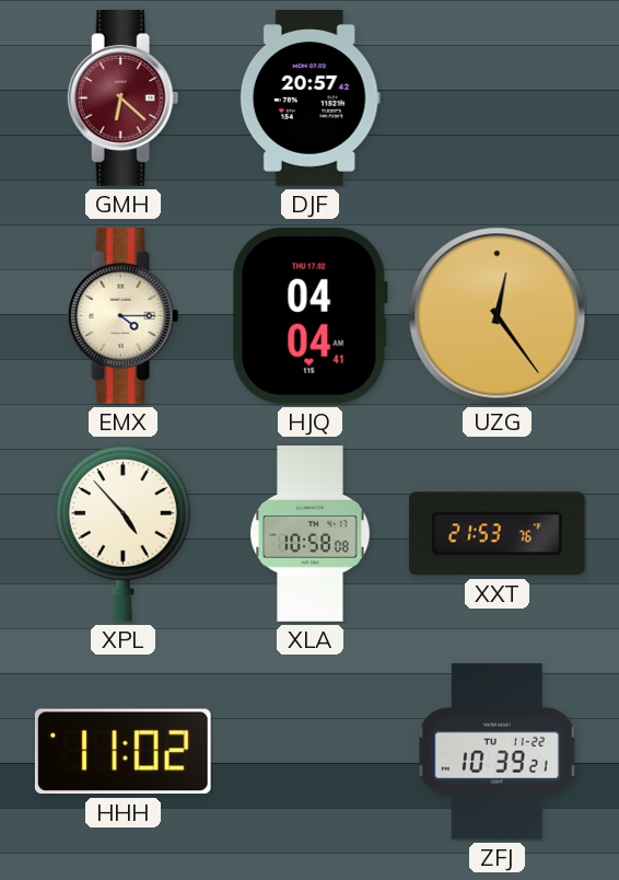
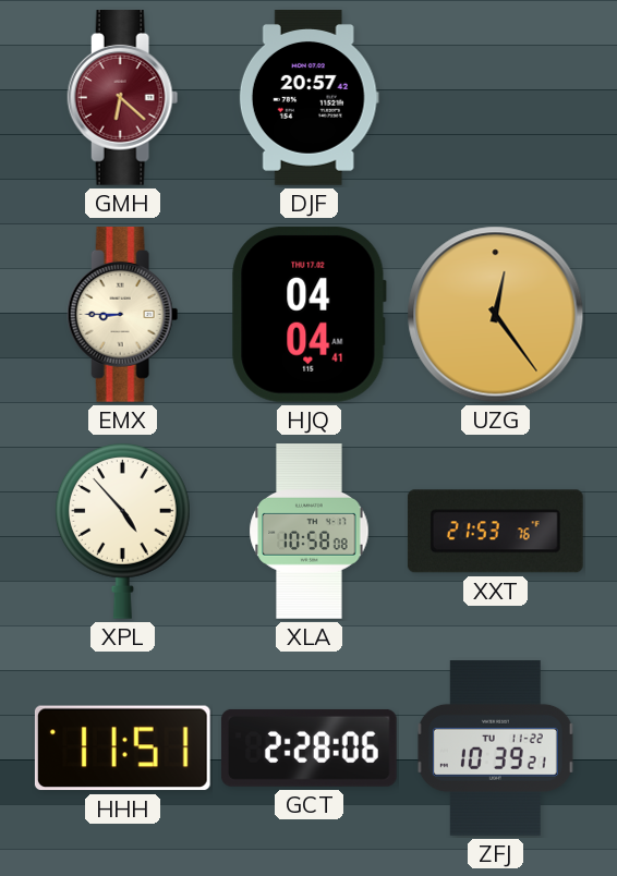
EMX: 4:15 -> 8:45 (123, 315)
HHH: 11:02 -> 11:51 (122, 749)
GCT: none -> 2:28 (308, 747)
